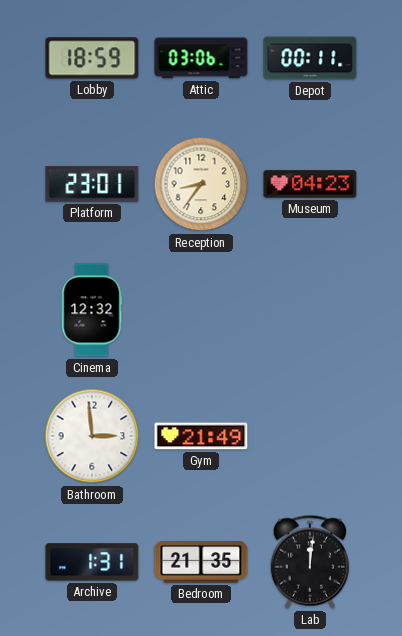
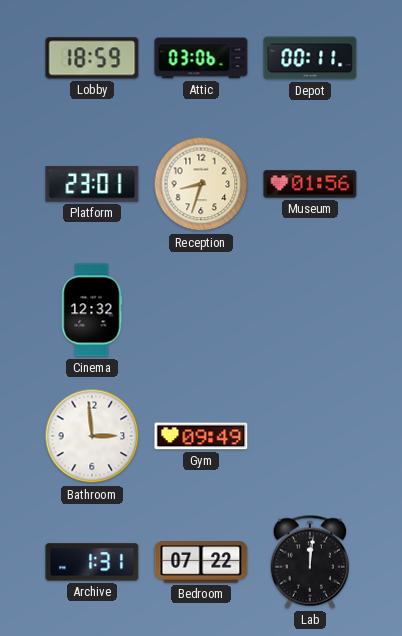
Reception: 8:36 -> 8:33 (201, 184)
Museum: 04:23 -> 01:56 (310, 184)
Gym: 21:49 -> 09:49 (201, 436)
Bedroom: 21:35 -> 07:22 (201, 562)
